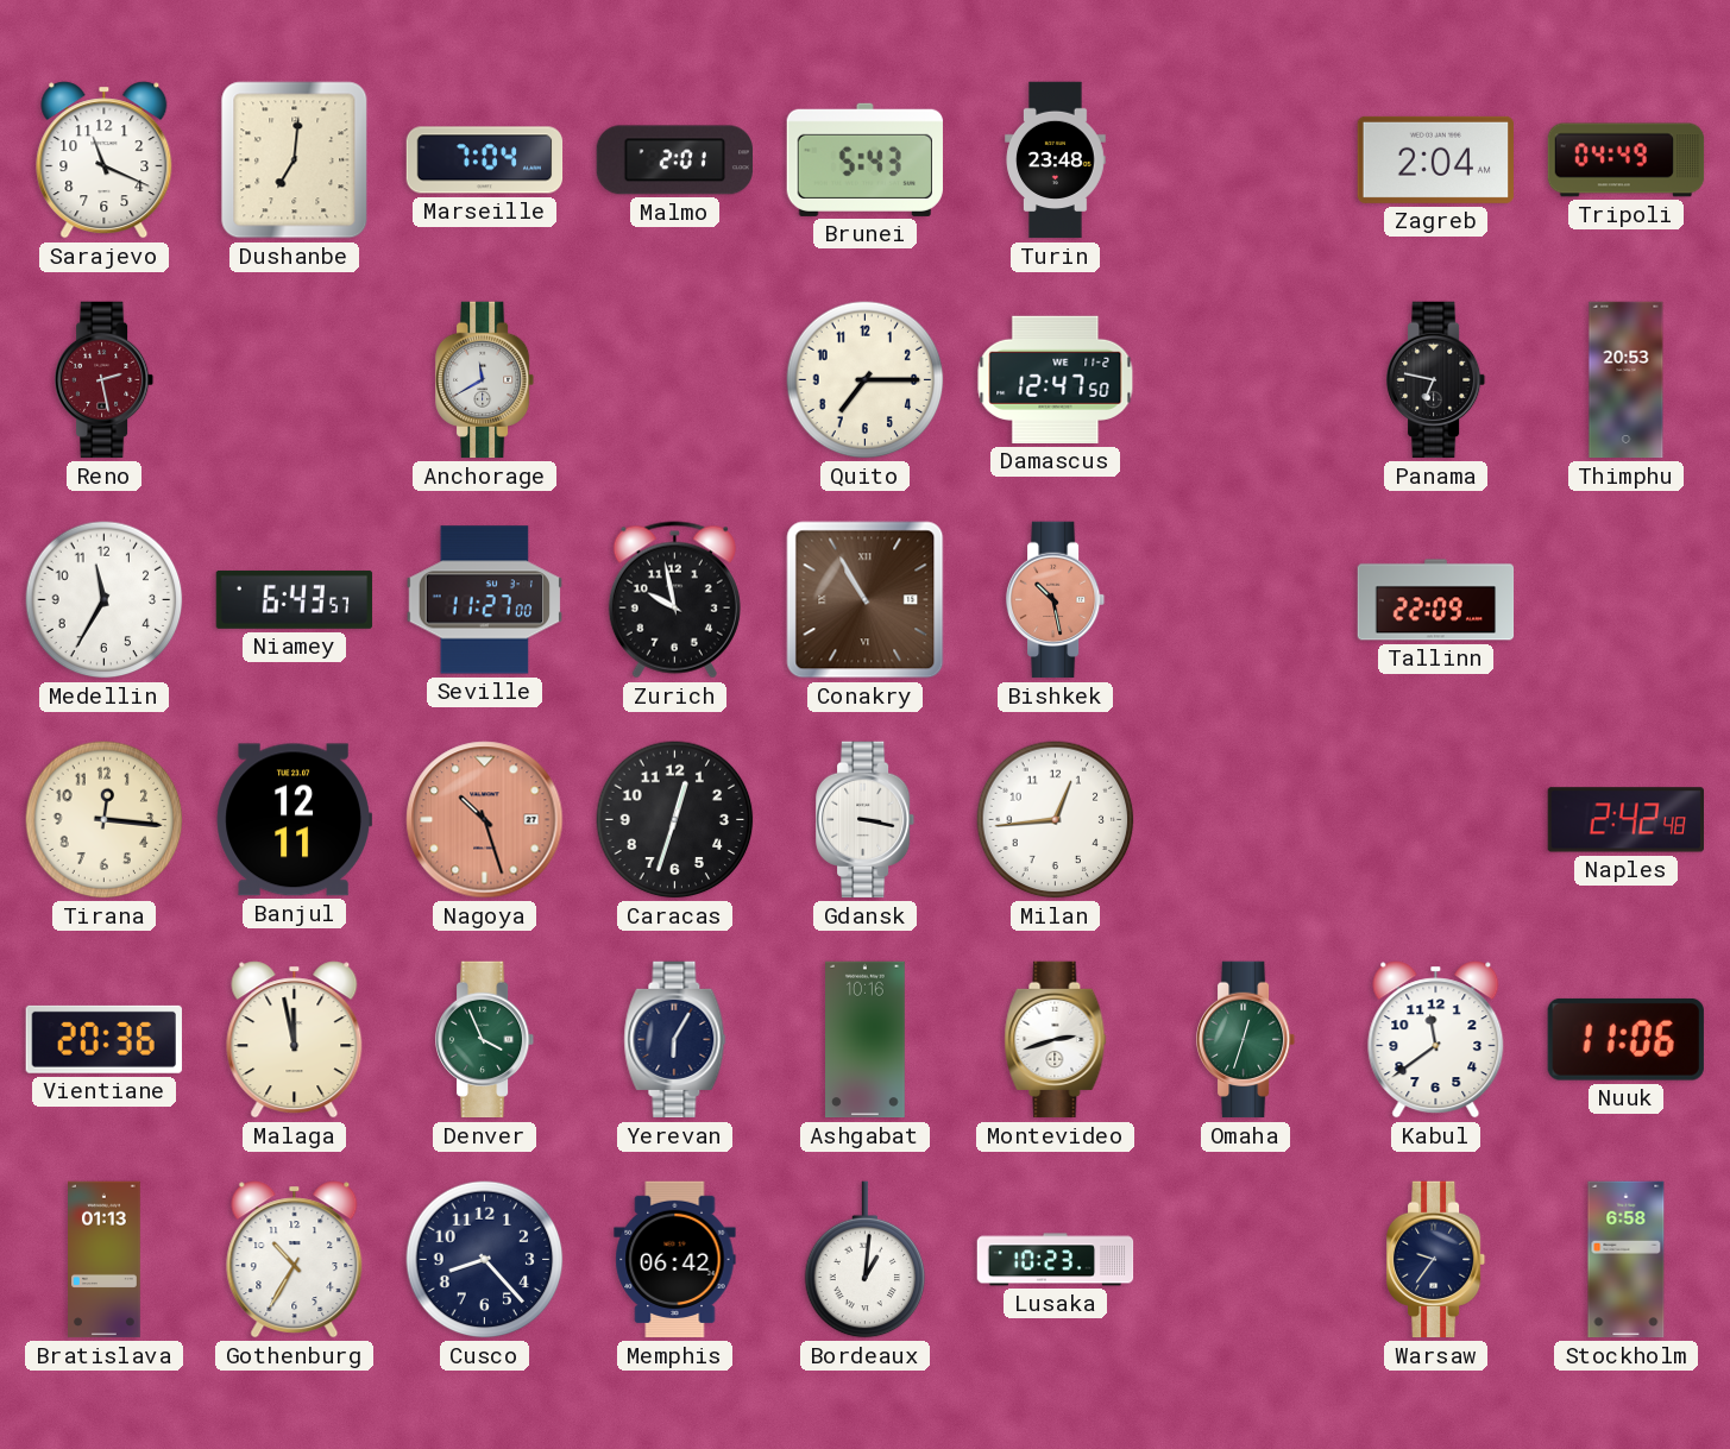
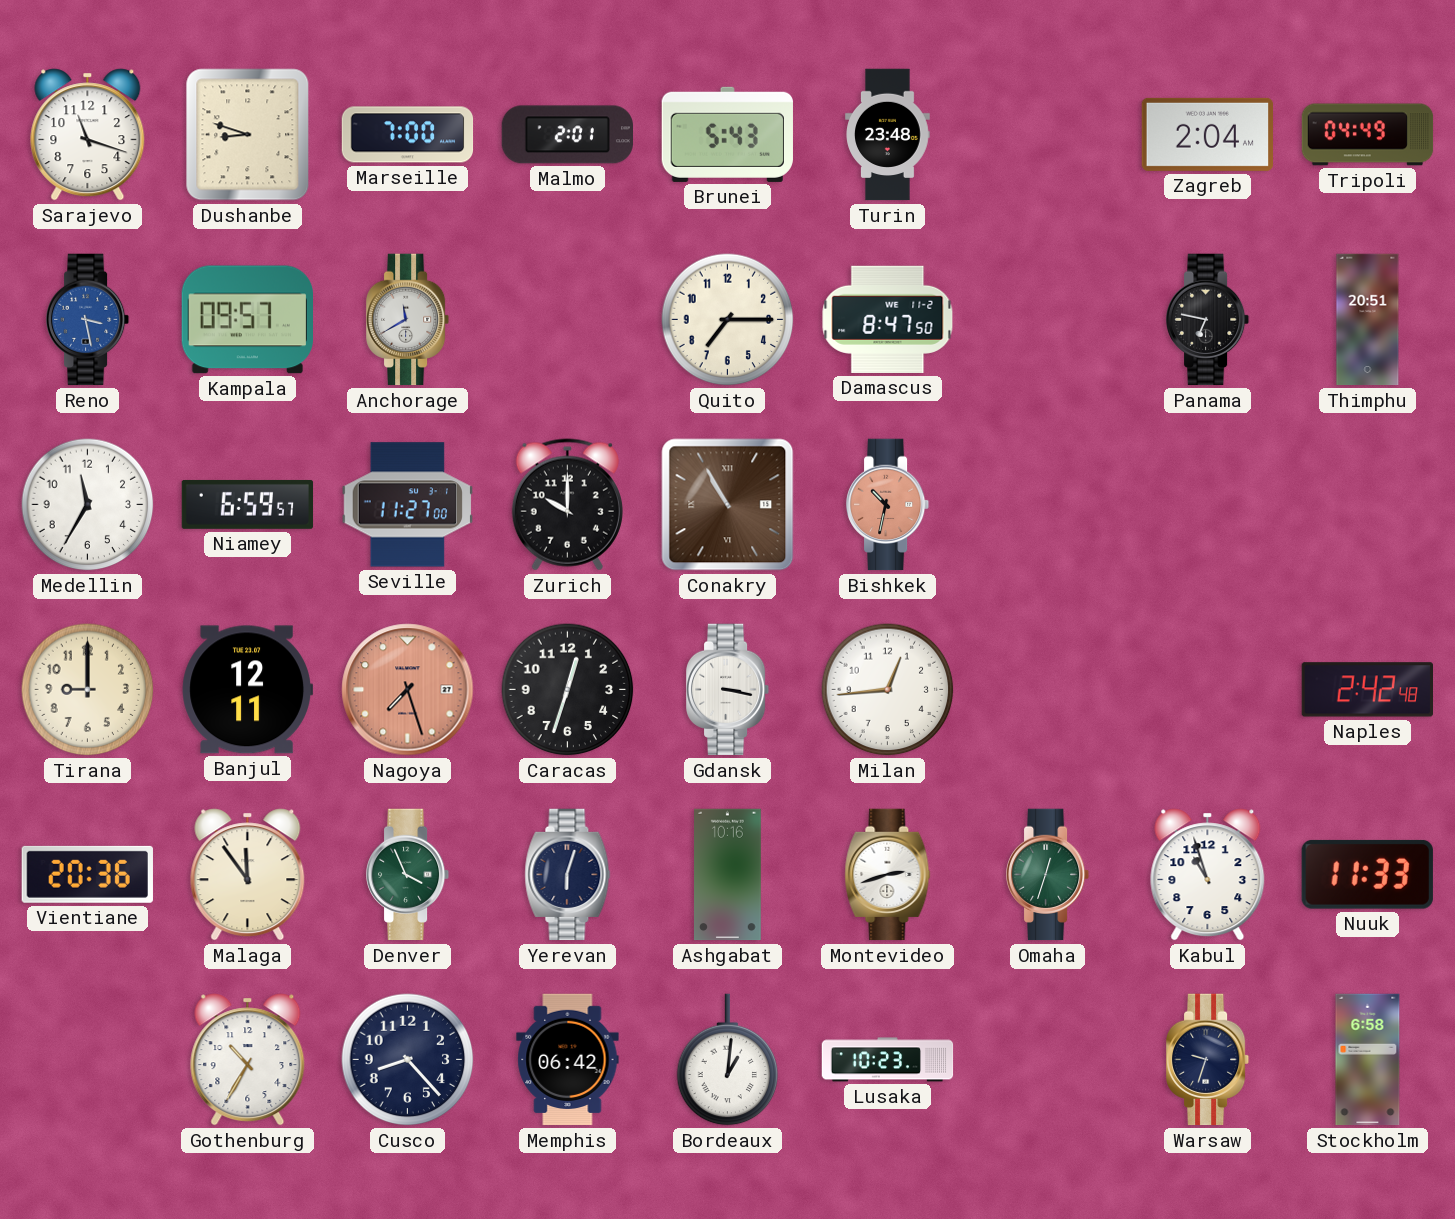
Sarajevo: 11:19 -> 11:18 (88, 135)
Dushanbe: 7:01 -> 8:48 (248, 135)
Marseille: 7:04 -> 7:00 (408, 135)
Reno: 2:28 -> 3:28 (89, 320)
Reno dial: burgundy -> blue (89, 320)
Kampala: none -> 09:57 (247, 320)
Damascus: 12:47 -> 8:47 (888, 319)
Thimphu: 20:53 -> 20:51 (1368, 320)
Niamey: 6:43 -> 6:59 (248, 504)
Zurich: 9:58 -> 10:00 (567, 505)
Bishkek: 10:28 -> 10:32 (889, 505)
Tallinn: 22:09 -> none (1436, 600)
Tirana: 12:16 -> 9:00 (88, 690)
Nagoya: 10:27 -> 7:27 (408, 690)
Malaga: 11:58 -> 11:54 (248, 875)
Yerevan: 6:05 -> 6:03 (568, 875)
Kabul: 11:39 -> 10:57 (1208, 875)
Nuuk: 11:06 -> 11:33 (1367, 874)
Bratislava: 01:13 -> none (105, 1260)
Warsaw: 9:36 -> 9:33 (1209, 1060)
